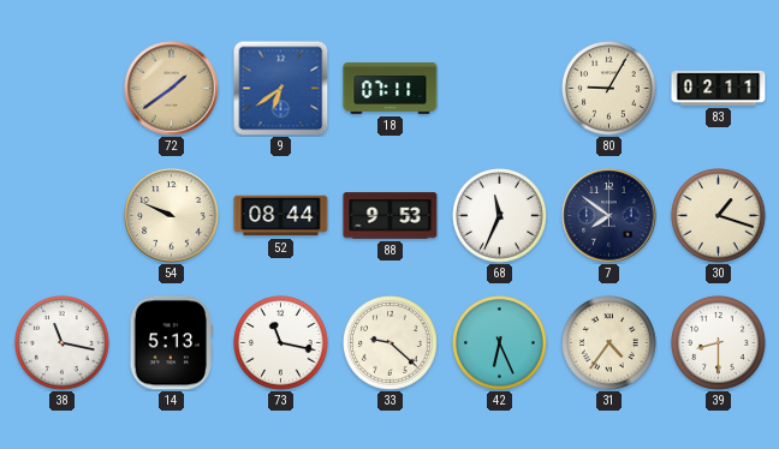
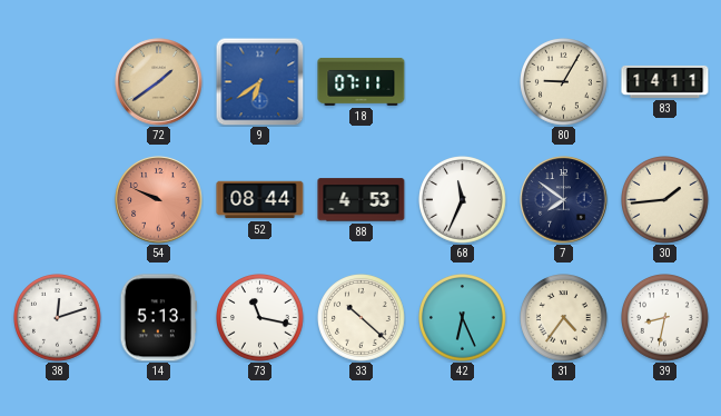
83: 02:11 -> 14:11 (665, 81)
54 dial: cream -> salmon (159, 200)
88: 9:53 -> 4:53 (362, 200)
30: 1:18 -> 1:44 (665, 200)
38: 11:17 -> 12:12 (58, 318)
33: 9:22 -> 10:22 (362, 318)
39: 8:30 -> 8:32 (665, 318)
